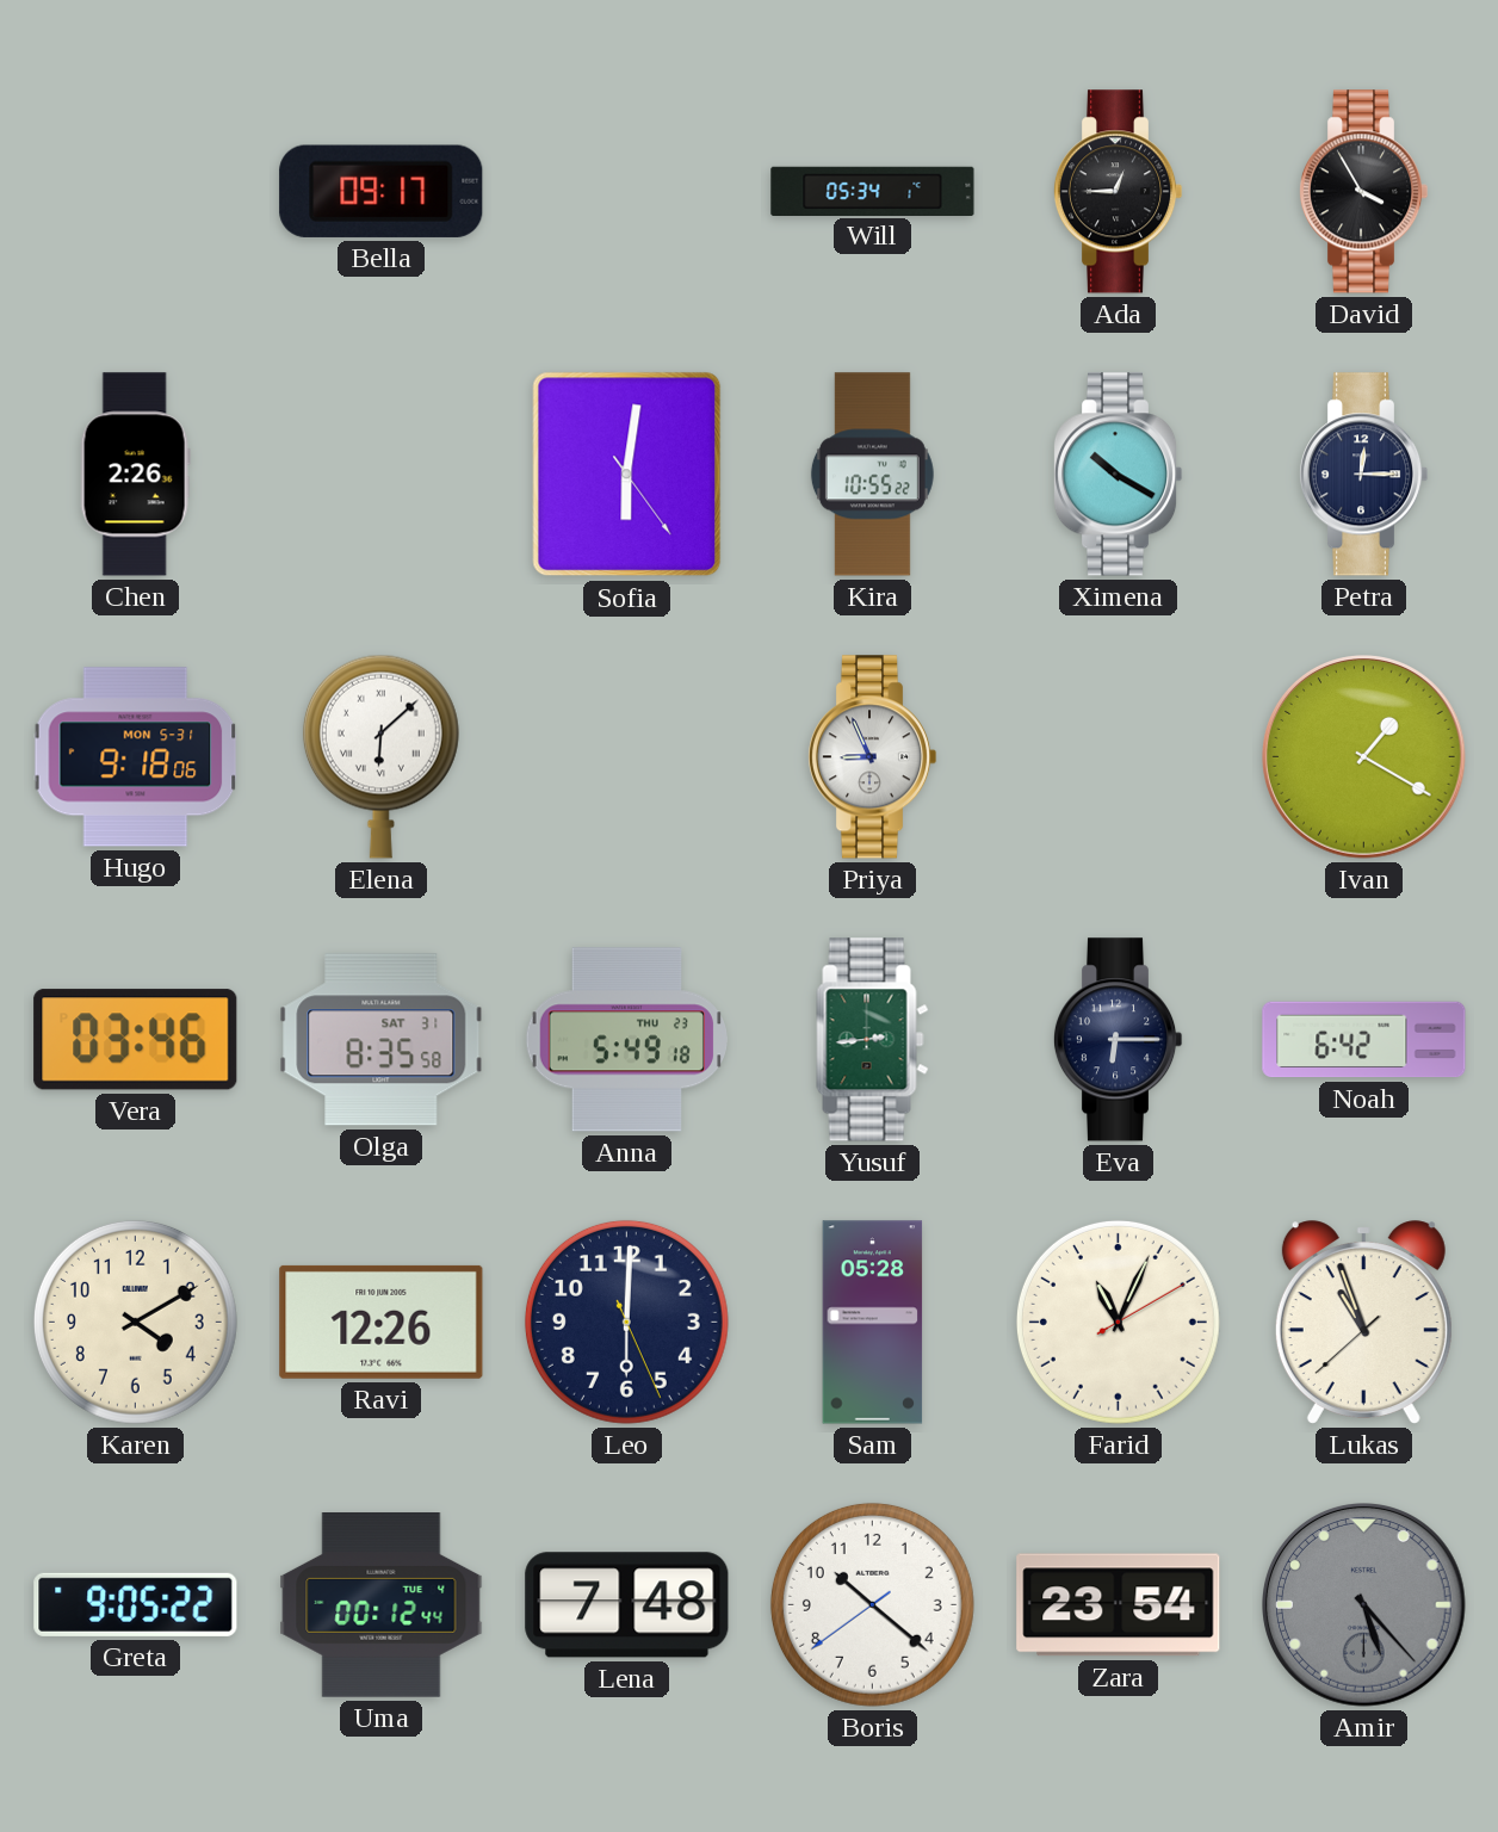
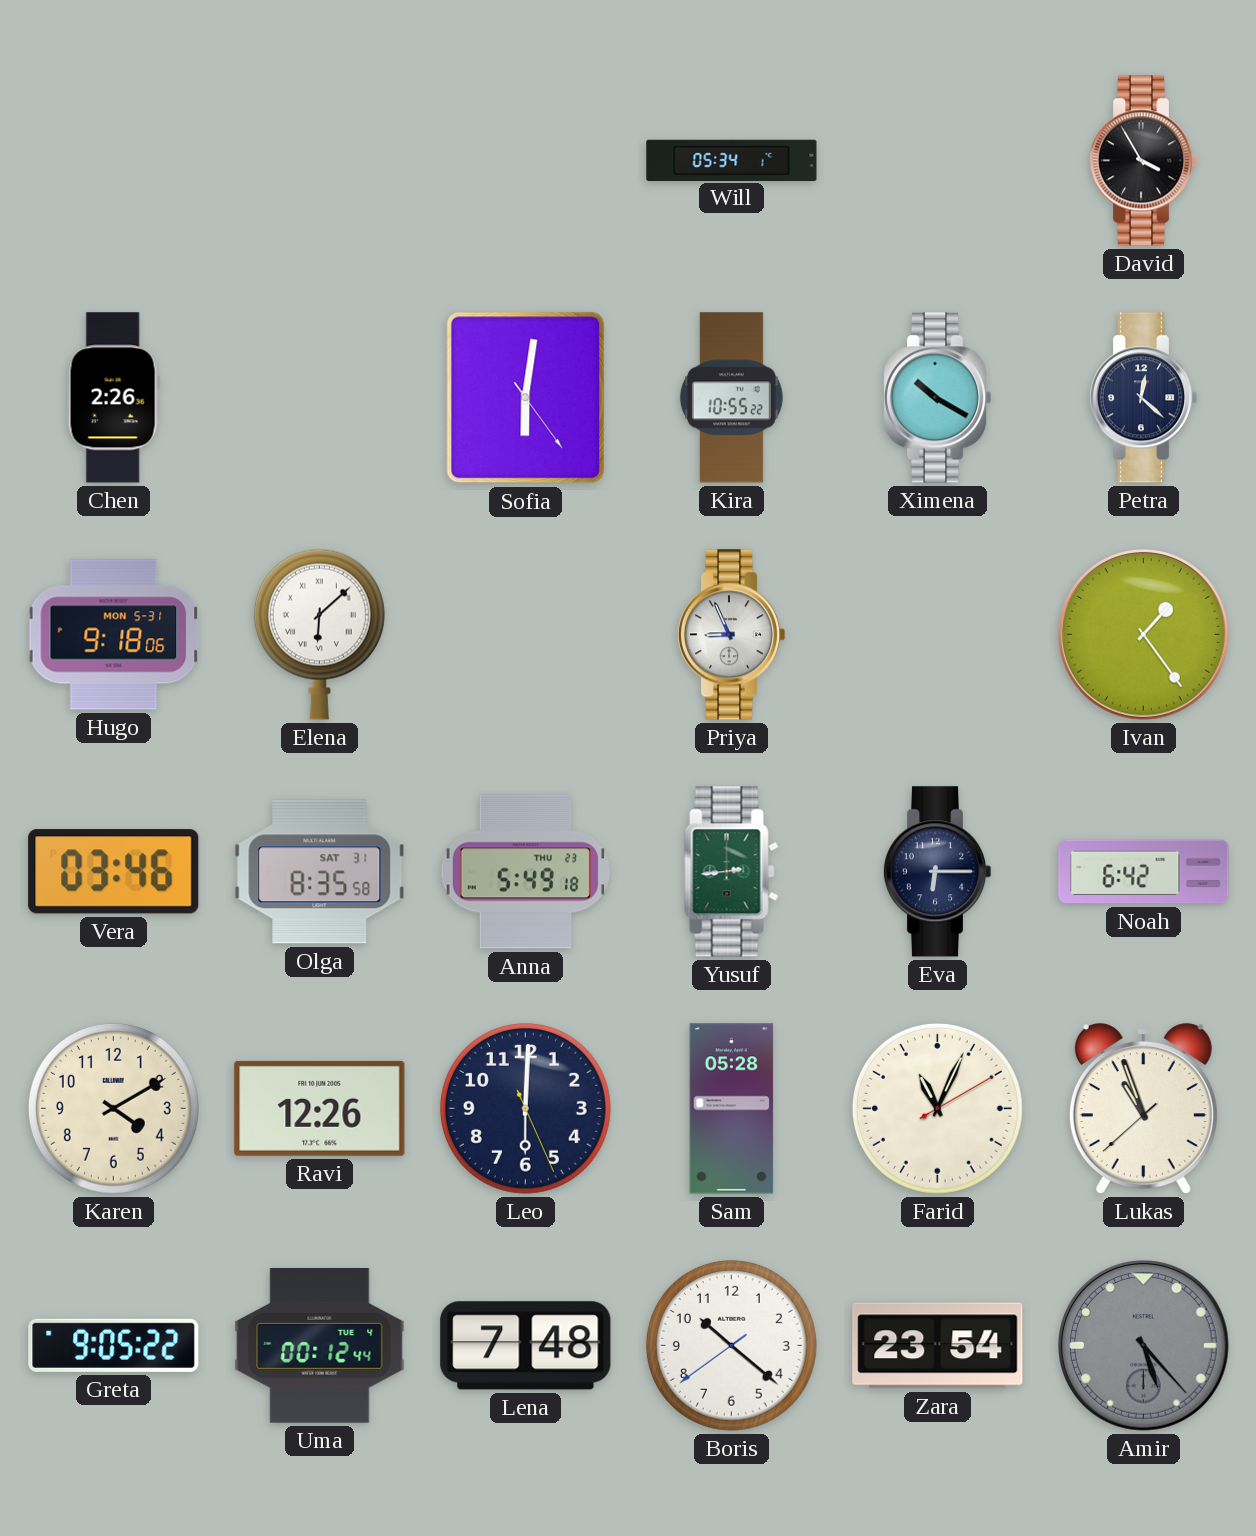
Bella: 09:17 -> none (382, 191)
Ada: 12:45 -> none (1118, 192)
Petra: 12:15 -> 12:22 (1143, 398)
Ivan: 1:20 -> 1:24 (1144, 635)
